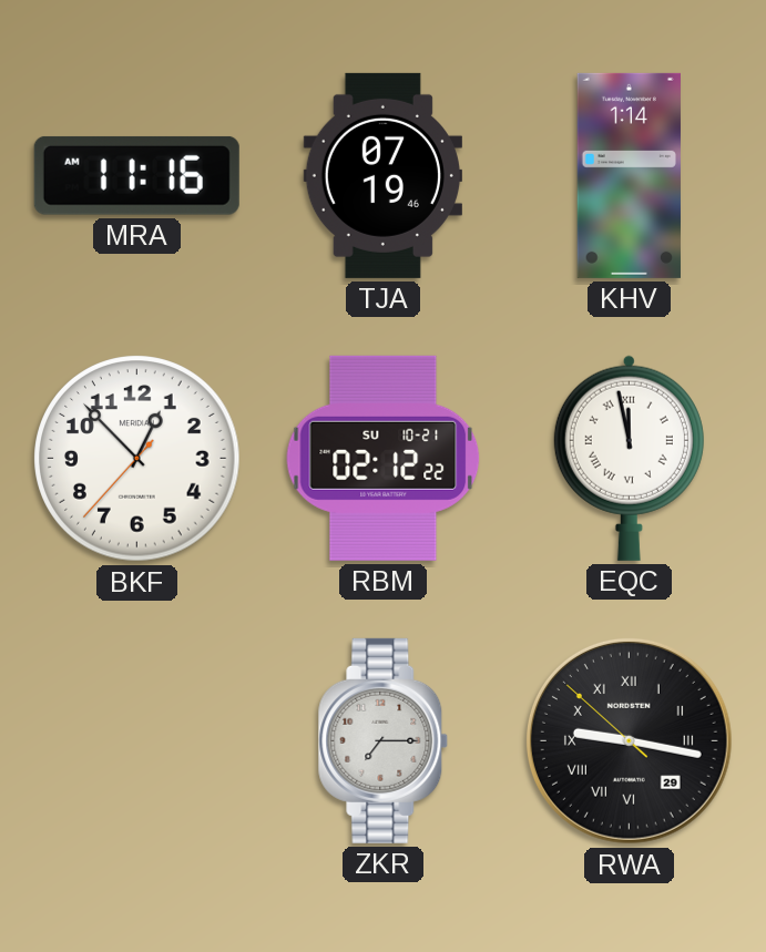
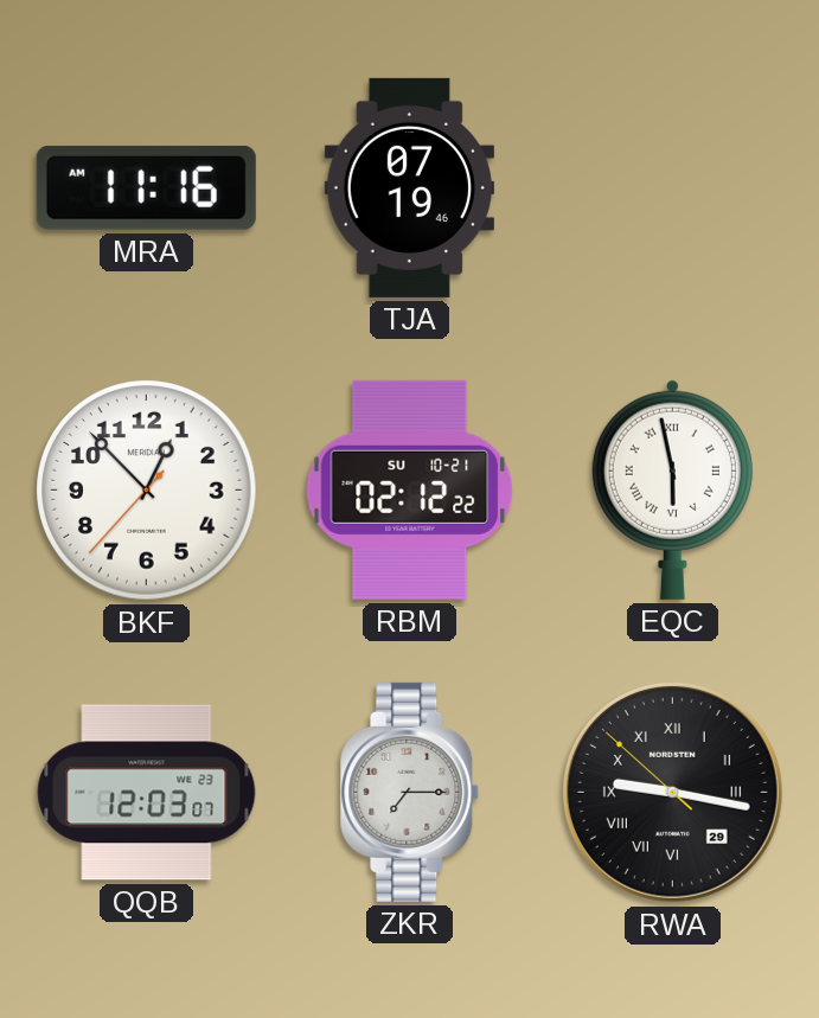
KHV: 1:14 -> none (629, 175)
EQC: 11:58 -> 5:58 (672, 489)
QQB: none -> 12:03 (147, 793)
